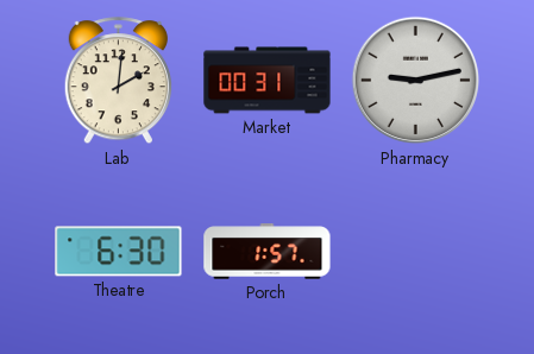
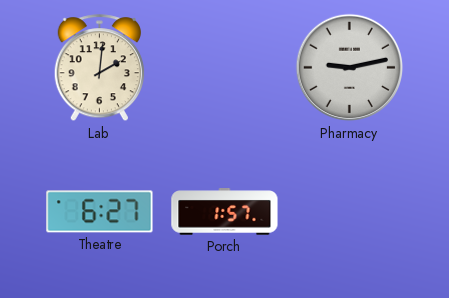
Market: 00:31 -> none (268, 81)
Theatre: 6:30 -> 6:27 (100, 212)
